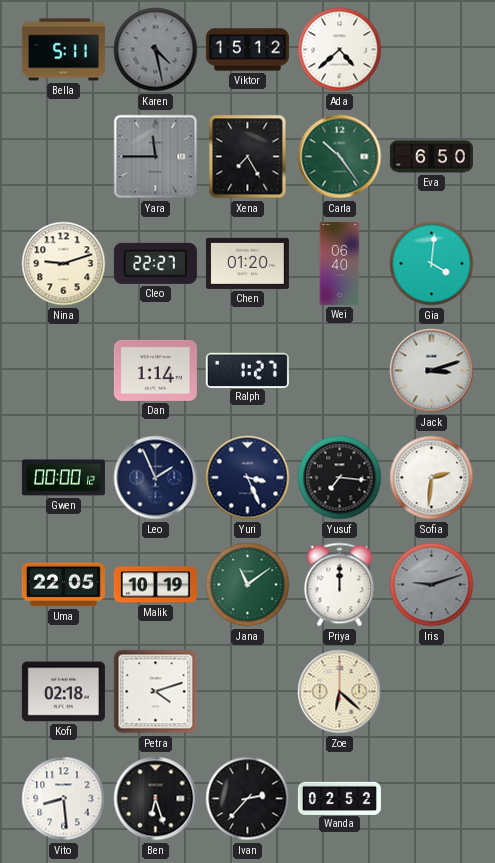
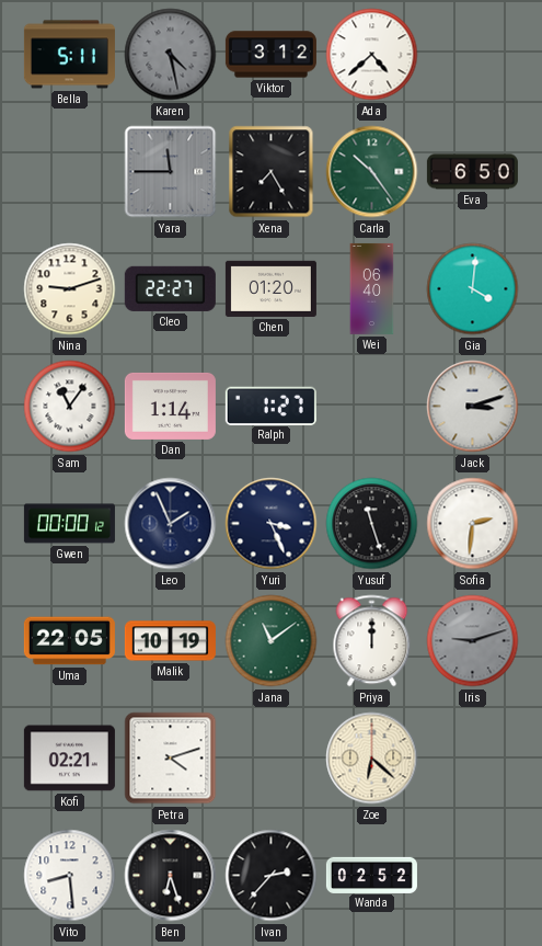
Viktor: 15:12 -> 3:12 (270, 55)
Sam: none -> 11:06 (70, 407)
Yusuf: 7:16 -> 11:27 (372, 524)
Kofi: 02:18 -> 02:21 (69, 759)
